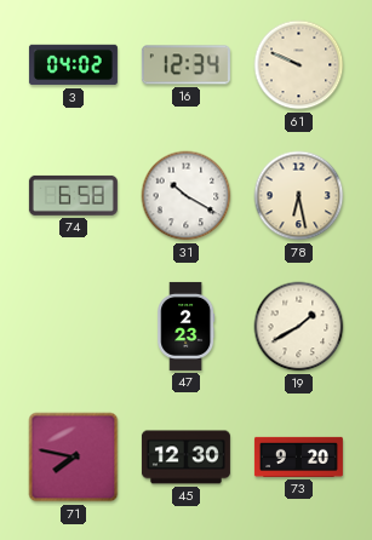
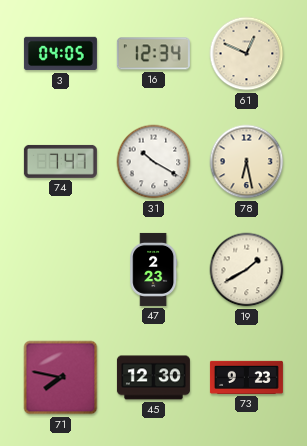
3: 04:02 -> 04:05 (60, 54)
61: 9:49 -> 12:49 (247, 54)
74: 6:58 -> 7:47 (60, 161)
73: 9:20 -> 9:23 (246, 377)
